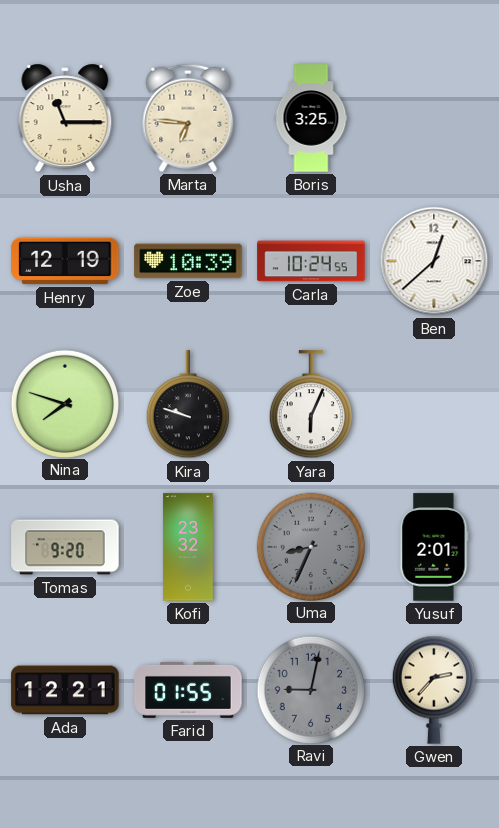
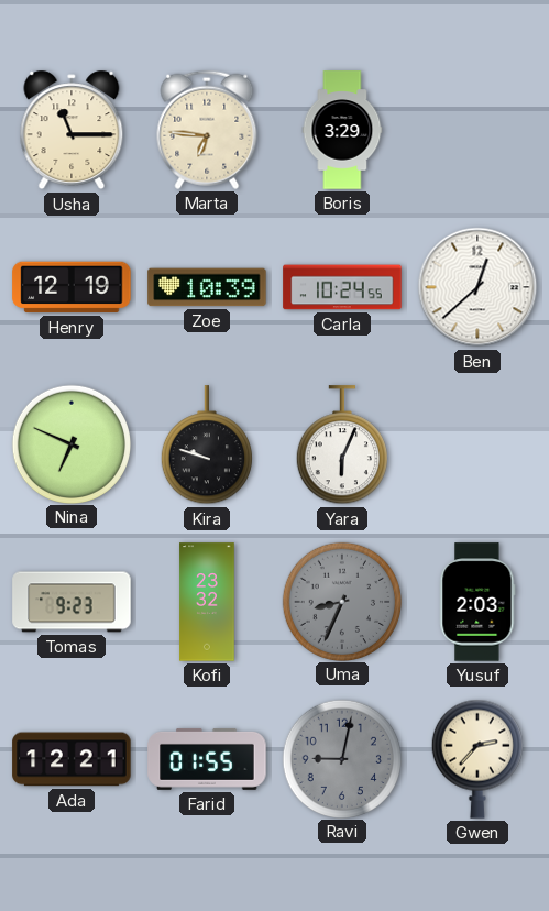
Boris: 3:25 -> 3:29 (342, 130)
Nina: 7:48 -> 6:49 (70, 443)
Tomas: 9:20 -> 9:23 (72, 602)
Yusuf: 2:01 -> 2:03 (477, 602)
